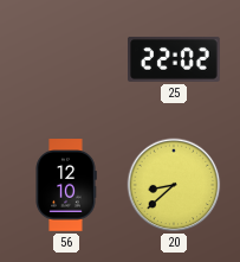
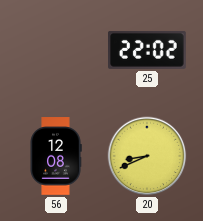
56: 12:10 -> 12:08 (56, 156)
20: 8:38 -> 8:41 (147, 156)
